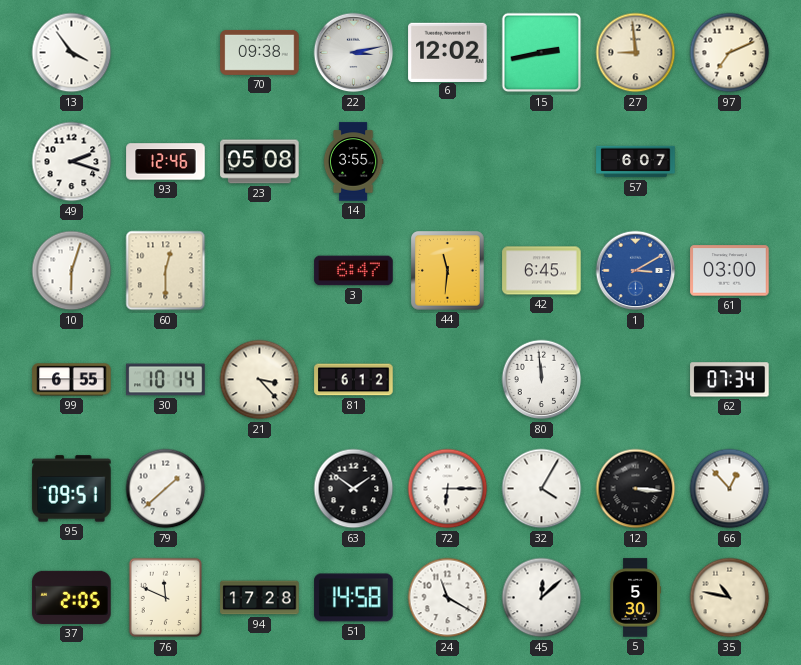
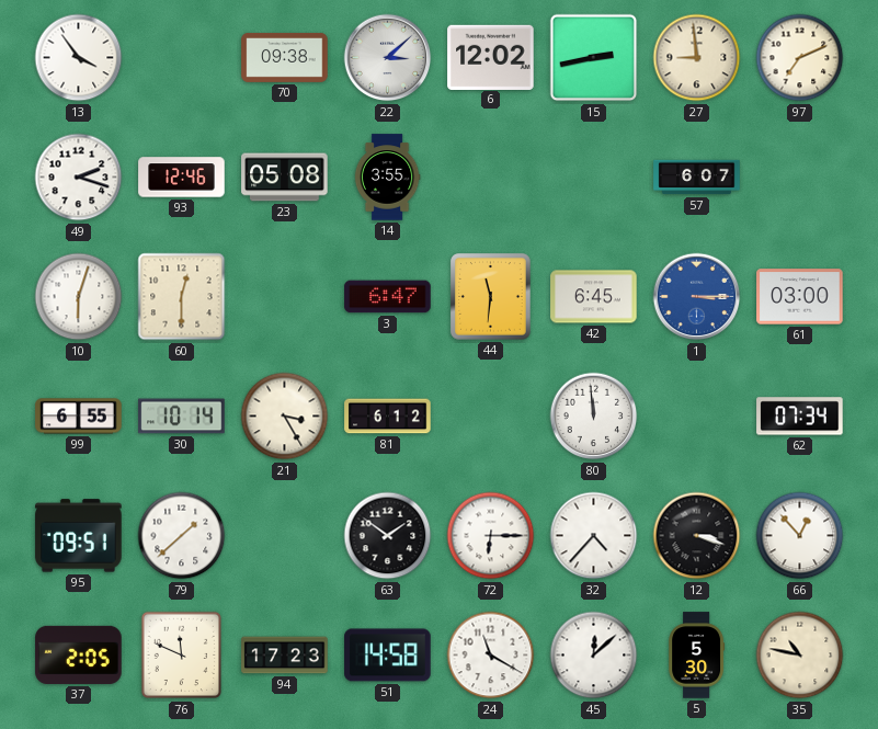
22: 3:13 -> 3:08 (388, 58)
1: 3:10 -> 3:15 (697, 297)
21: 3:23 -> 3:25 (285, 417)
32: 4:05 -> 4:37 (594, 536)
12: 3:16 -> 3:18 (697, 536)
94: 17:28 -> 17:23 (285, 656)
